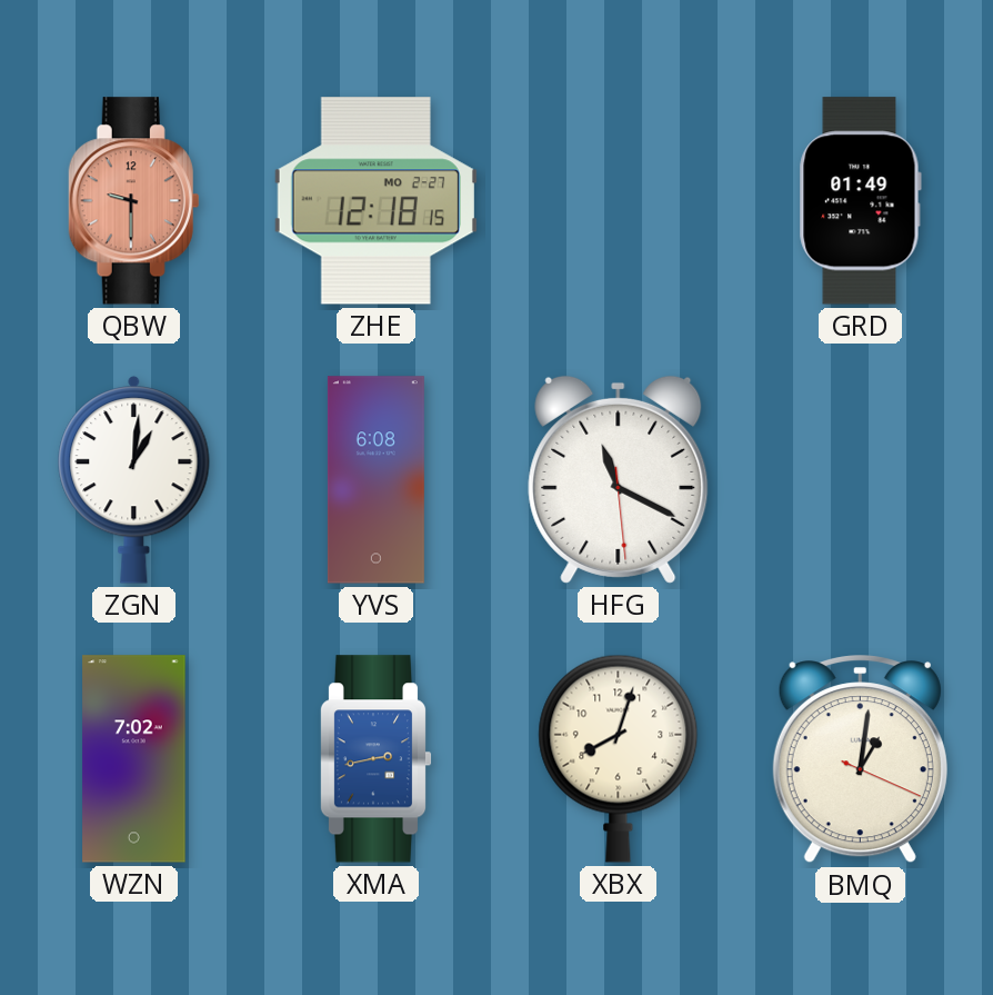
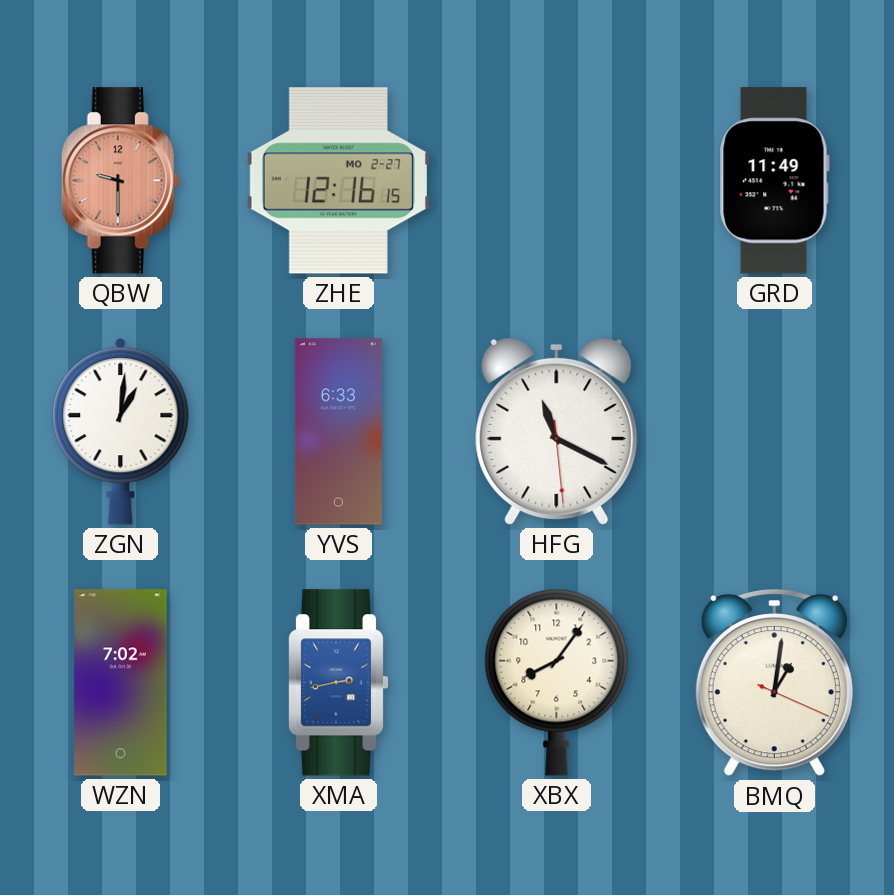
ZHE: 12:18 -> 12:16 (338, 181)
GRD: 01:49 -> 11:49 (774, 181)
YVS: 6:08 -> 6:33 (338, 432)
XBX: 8:03 -> 8:06 (557, 682)
